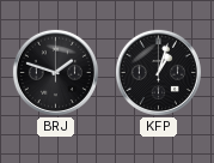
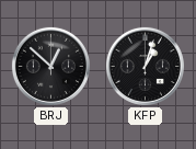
BRJ: 1:48 -> 12:52 (50, 66)
